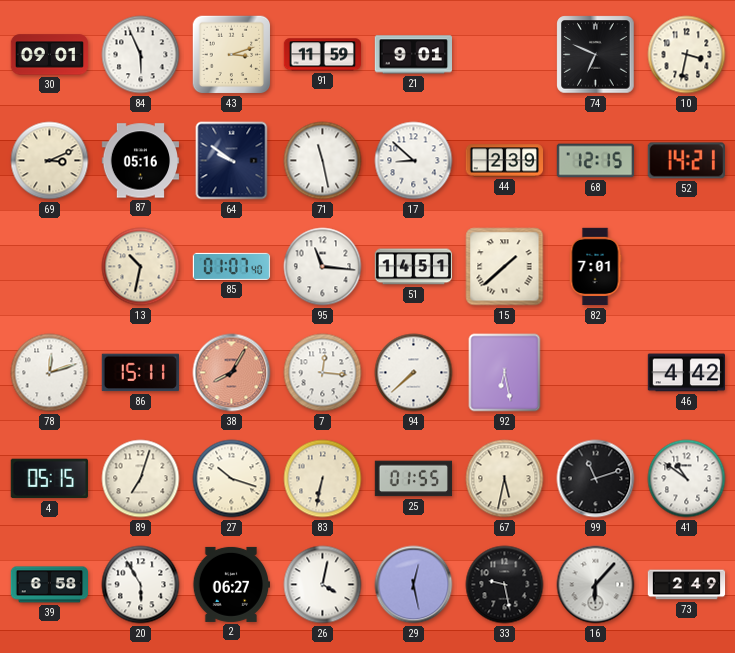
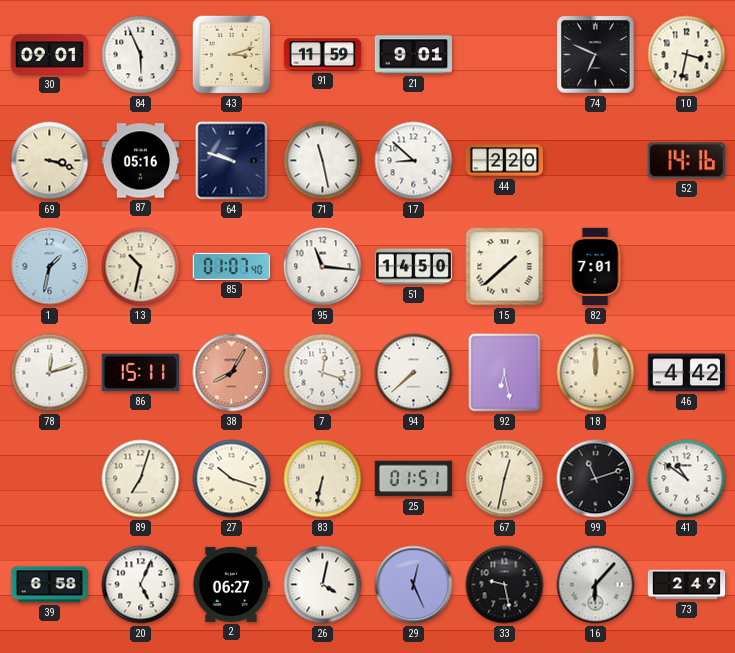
69: 3:11 -> 3:18 (50, 161)
64: 9:51 -> 9:48 (232, 161)
44: 2:39 -> 2:20 (505, 161)
68: 12:15 -> none (596, 161)
52: 14:21 -> 14:16 (686, 161)
1: none -> 1:32 (50, 267)
51: 14:51 -> 14:50 (414, 267)
7: 12:16 -> 12:18 (323, 373)
18: none -> 12:00 (596, 373)
4: 05:15 -> none (49, 479)
25: 01:55 -> 01:51 (414, 479)
67: 5:32 -> 12:32 (505, 479)
20: 5:55 -> 5:04 (141, 585)
29: 12:28 -> 12:26 (414, 585)
